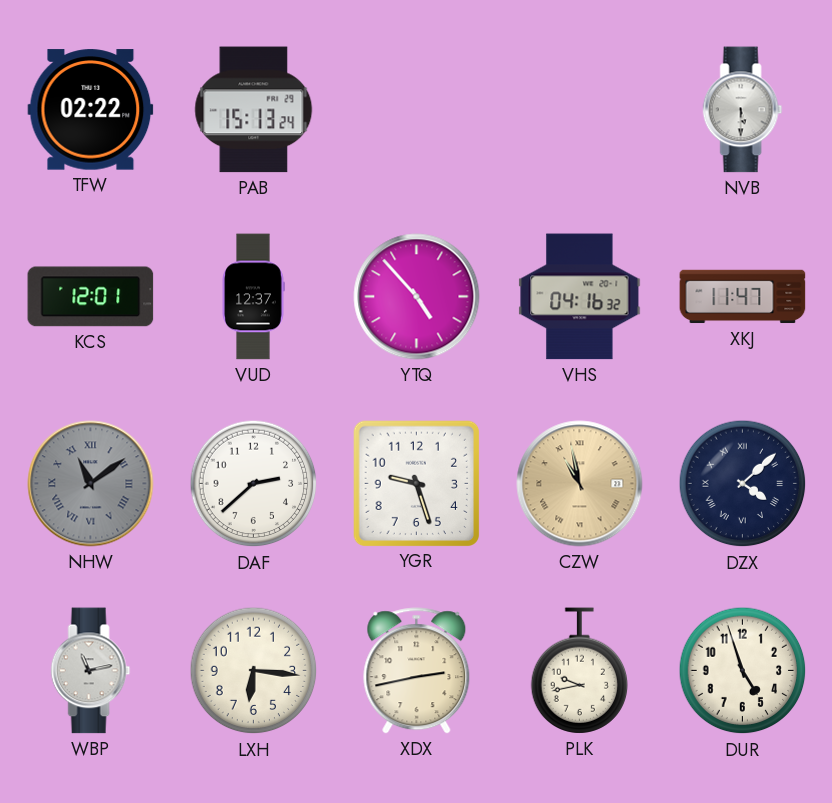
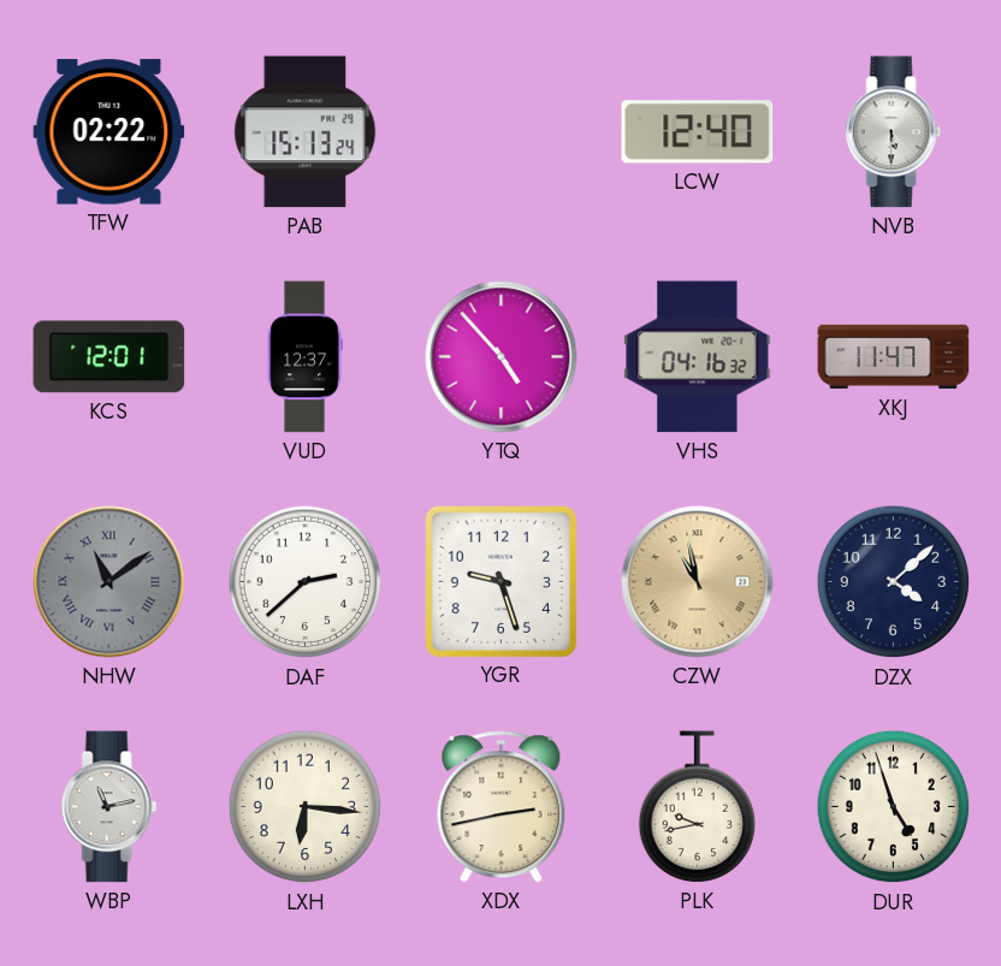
LCW: none -> 12:40 (698, 132)
DZX numerals: Roman -> Arabic (894, 582)
